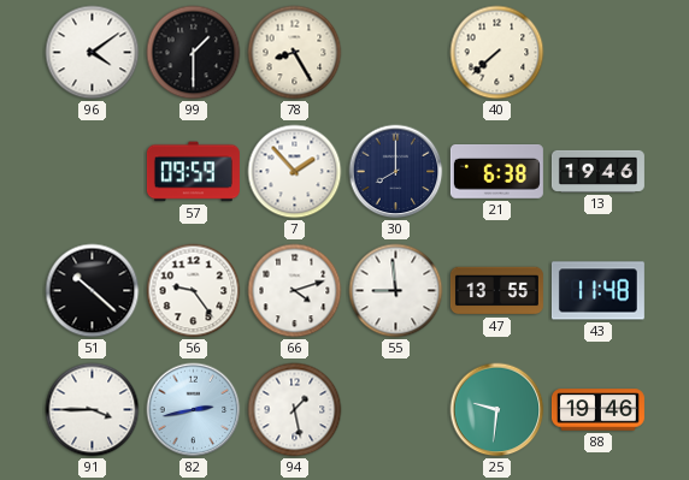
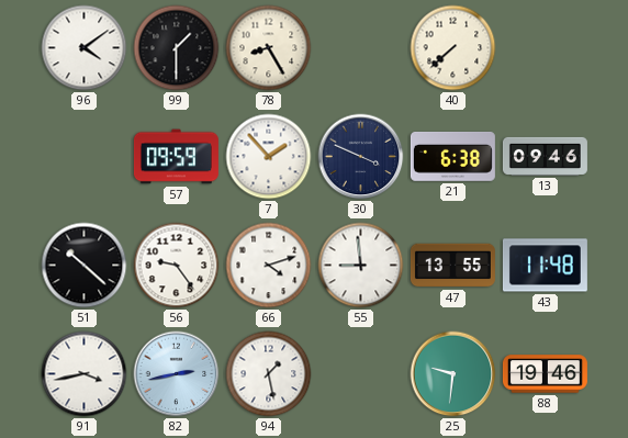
30: 8:00 -> 3:49 (361, 157)
13: 19:46 -> 09:46 (545, 156)
91: 3:45 -> 3:43 (85, 374)
